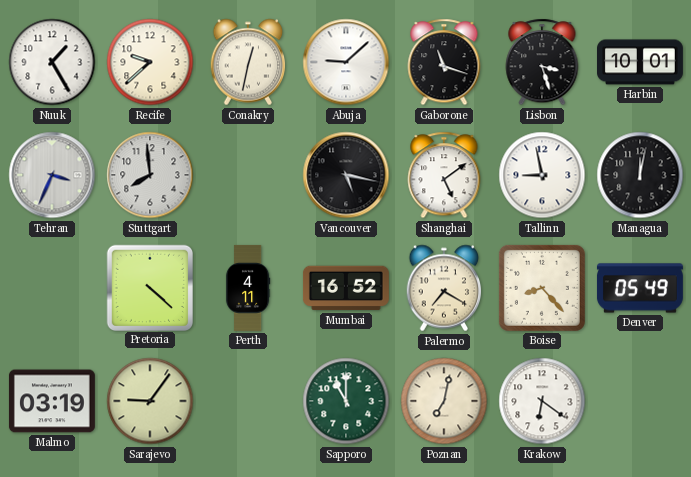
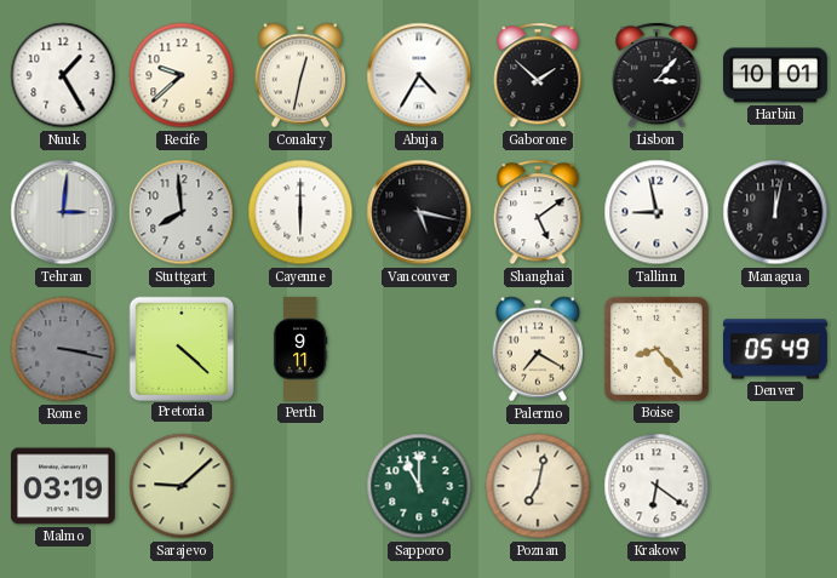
Abuja: 9:08 -> 4:35 (419, 75)
Gaborone: 11:18 -> 1:52 (538, 75)
Lisbon: 3:27 -> 3:07 (657, 75)
Tehran: 3:34 -> 3:01 (63, 212)
Cayenne: none -> 6:00 (300, 212)
Rome: none -> 3:17 (63, 349)
Perth: 4:11 -> 9:11 (300, 349)
Mumbai: 16:52 -> none (346, 288)
Sarajevo: 9:06 -> 9:08 (182, 486)
